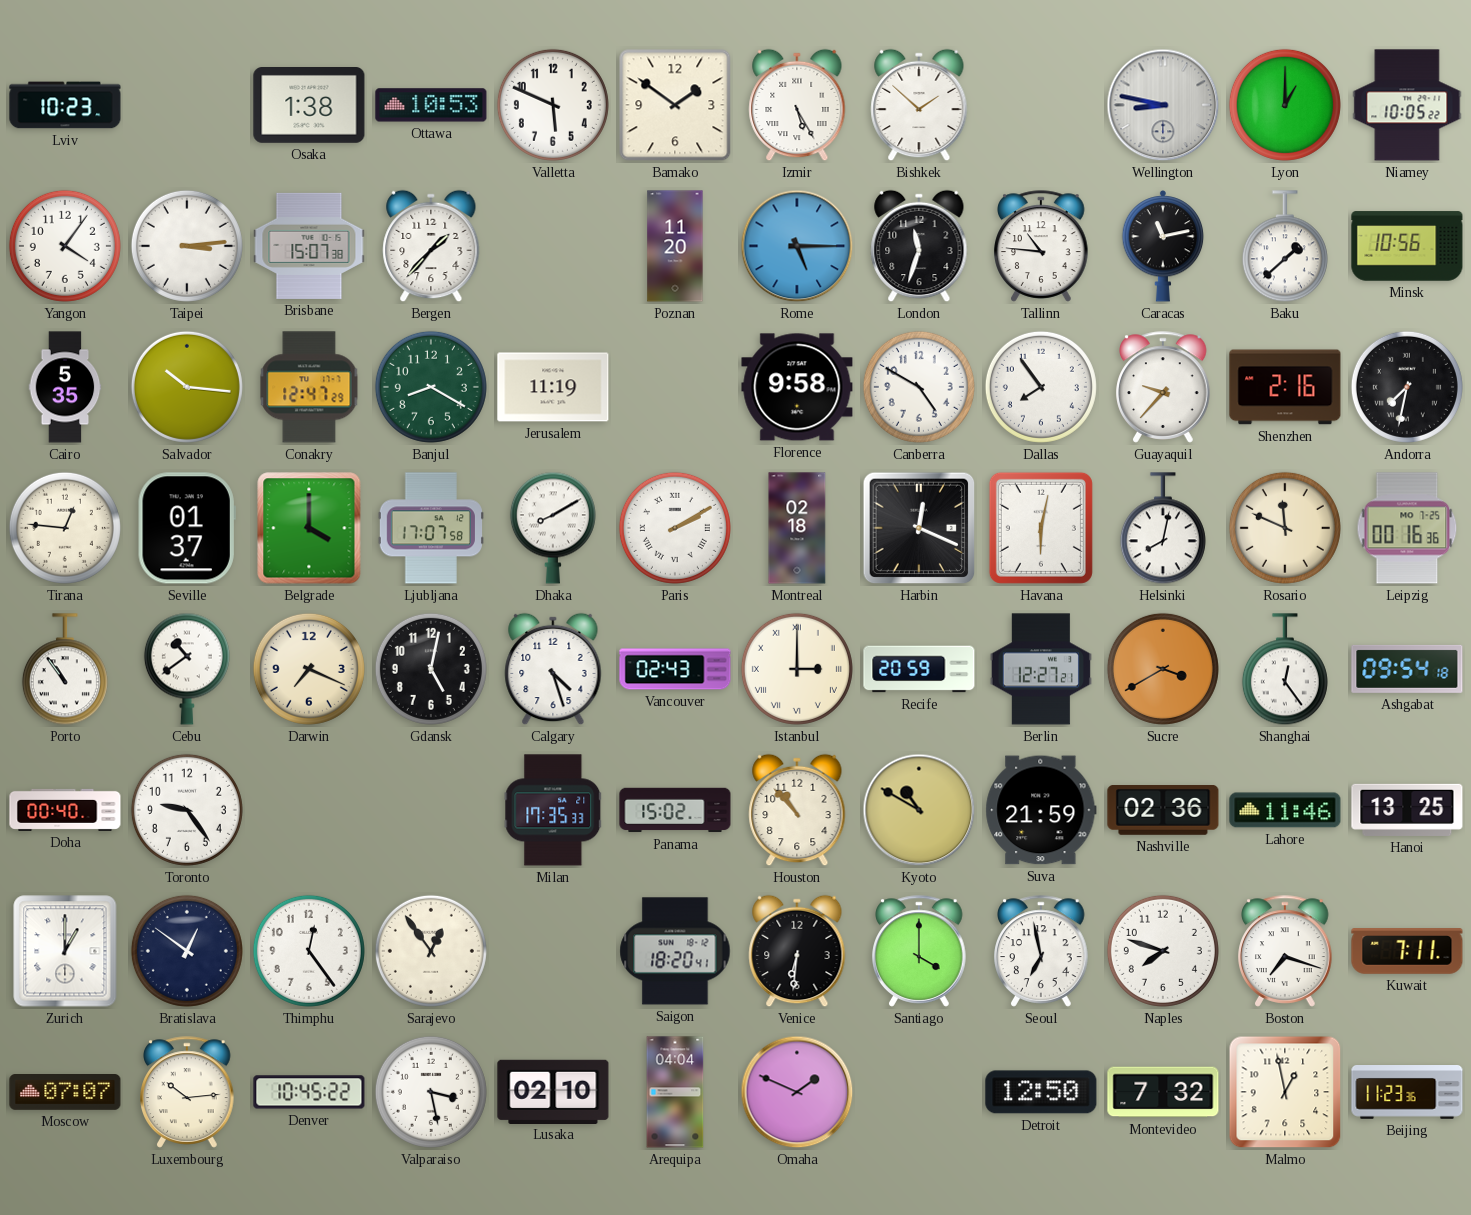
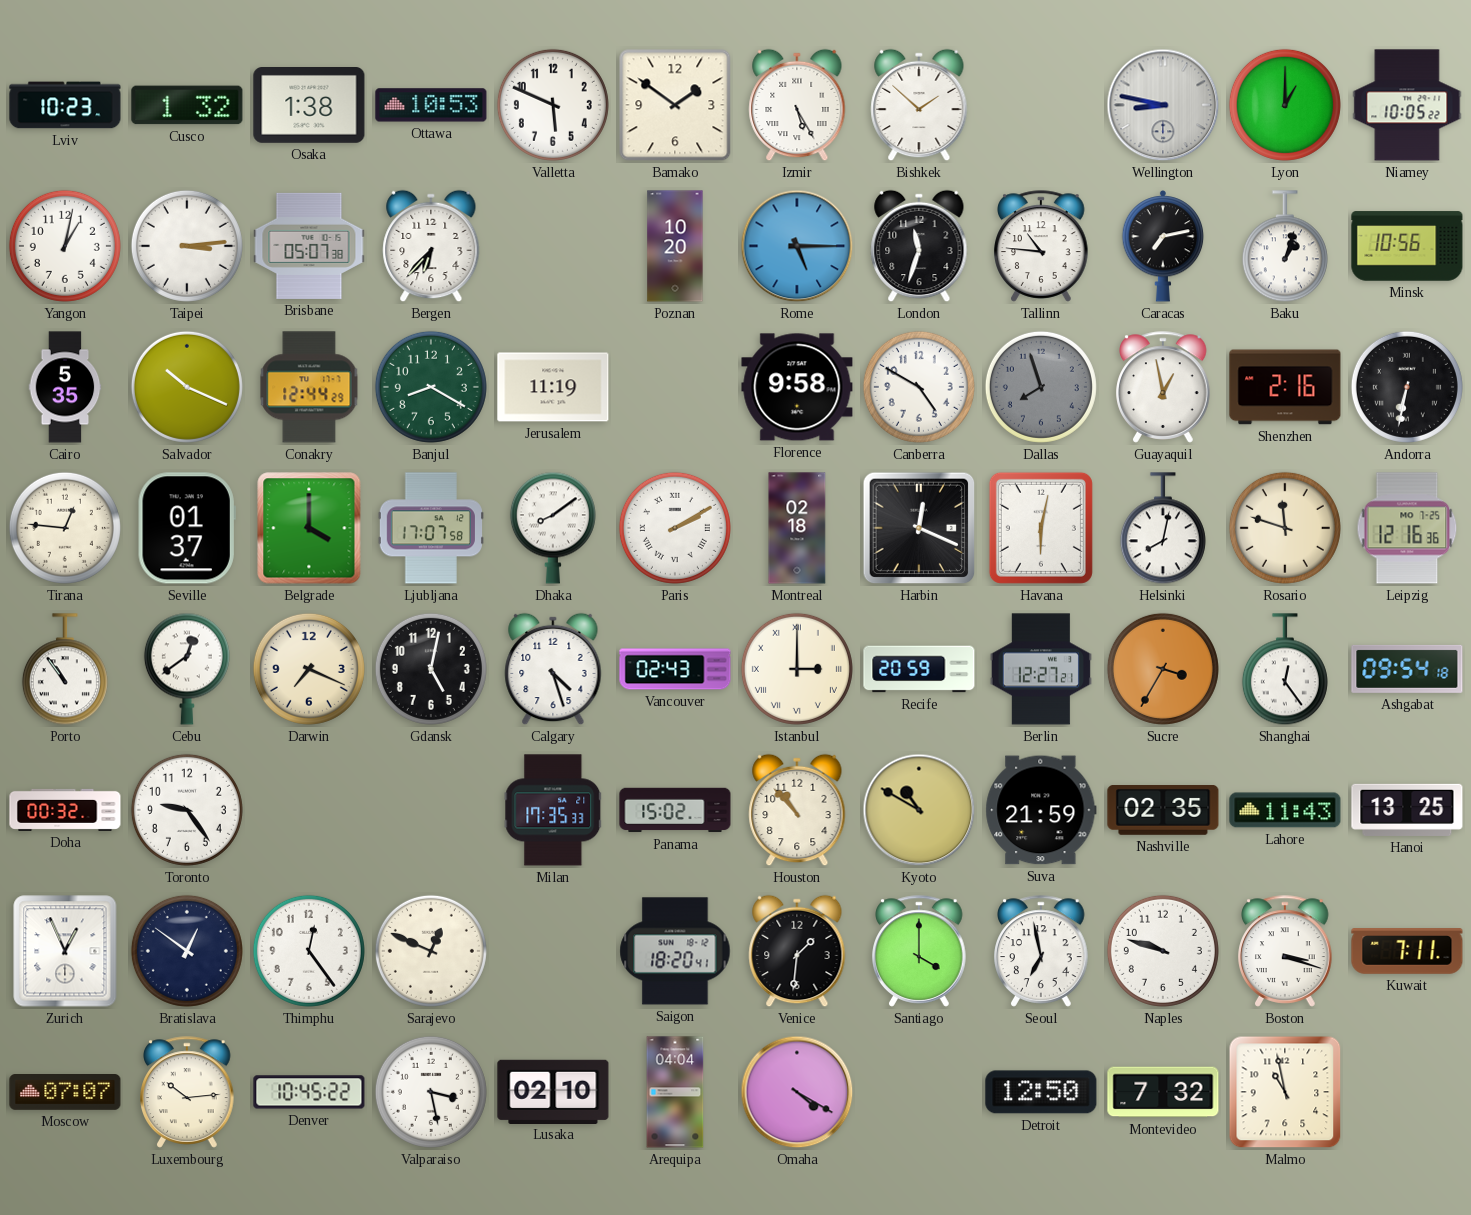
Cusco: none -> 1:32 (187, 105)
Yangon: 4:06 -> 1:02 (65, 246)
Brisbane: 15:07 -> 05:07 (309, 246)
Bergen: 1:37 -> 6:37 (431, 246)
Poznan: 11:20 -> 10:20 (675, 246)
Caracas: 11:13 -> 7:13 (1163, 246)
Baku: 1:38 -> 1:03 (1285, 247)
Salvador: 10:16 -> 10:19 (187, 387)
Conakry: 12:47 -> 12:44 (309, 387)
Dallas: 7:54 -> 7:57 (1041, 387)
Dallas dial: white -> grey (1041, 387)
Guayaquil: 9:37 -> 12:58 (1163, 387)
Andorra: 7:32 -> 6:32 (1407, 387)
Dhaka: 8:10 -> 8:09 (553, 528)
Rosario: 11:49 -> 11:48 (1285, 528)
Leipzig: 00:16 -> 12:16 (1407, 528)
Cebu: 10:39 -> 12:39 (187, 669)
Sucre: 3:40 -> 3:35 (1163, 669)
Doha: 00:40 -> 00:32 (65, 810)
Nashville: 02:36 -> 02:35 (1163, 811)
Lahore: 11:46 -> 11:43 (1285, 810)
Zurich: 1:00 -> 12:56 (65, 951)
Sarajevo: 12:54 -> 12:49 (431, 951)
Venice: 6:31 -> 1:31 (797, 951)
Naples: 7:48 -> 9:48 (1163, 951)
Boston: 7:18 -> 3:18 (1285, 951)
Omaha: 1:49 -> 4:20 (797, 1092)
Malmo: 12:58 -> 10:58 (1285, 1092)
Beijing: 11:23 -> none (1407, 1093)
